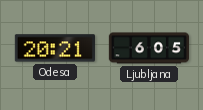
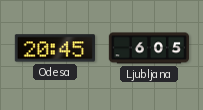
Odesa: 20:21 -> 20:45 (54, 48)
